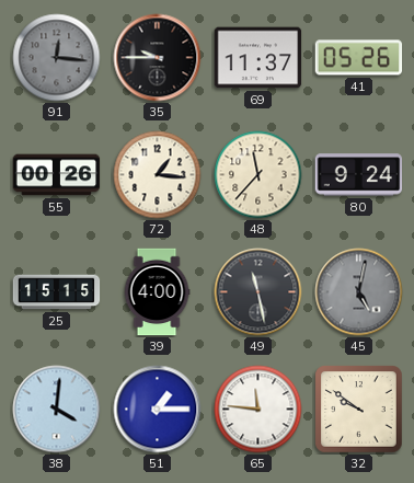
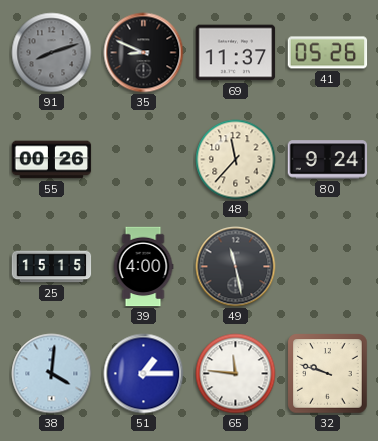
91: 12:16 -> 8:12 (52, 53)
35: 9:45 -> 8:49 (144, 53)
72: 1:16 -> none (158, 175)
45: 5:02 -> none (359, 292)
32: 9:51 -> 9:48 (328, 374)
